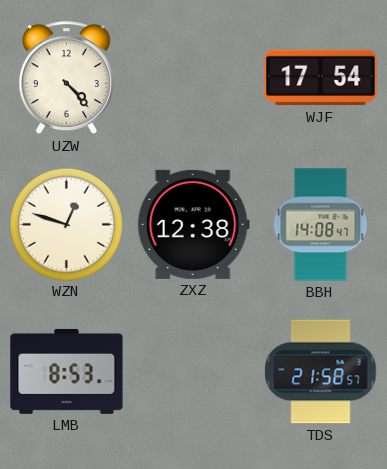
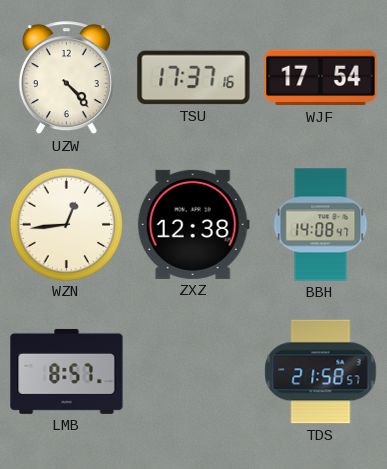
TSU: none -> 17:37 (194, 78)
WZN: 12:48 -> 12:44 (66, 224)
LMB: 8:53 -> 8:57 (67, 371)
